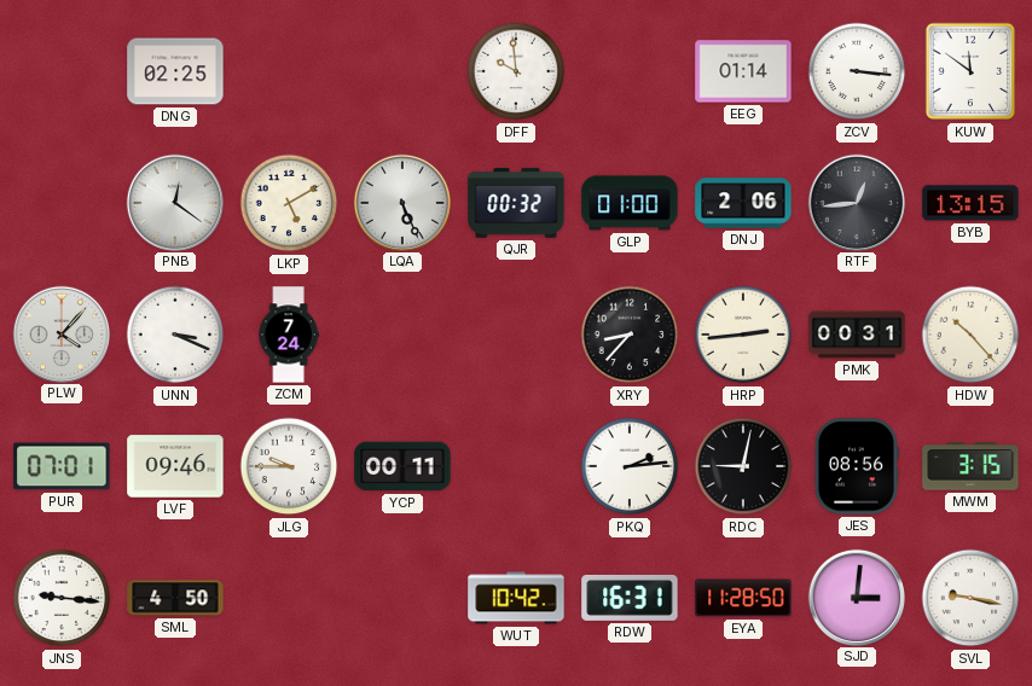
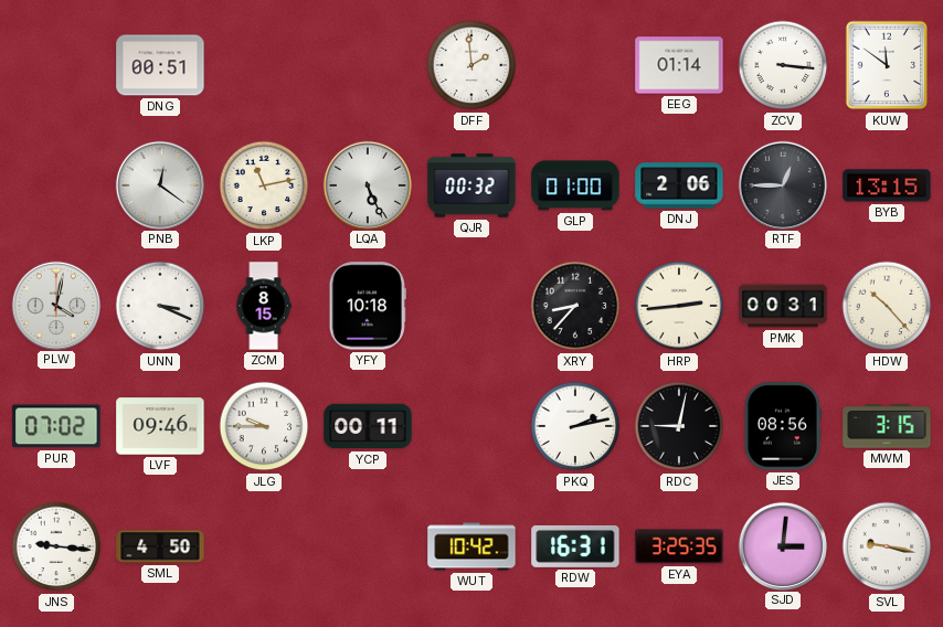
DNG: 02:25 -> 00:51 (160, 65)
DFF: 9:59 -> 1:59 (471, 65)
LKP: 5:10 -> 11:13 (264, 185)
RTF: 12:44 -> 12:45 (782, 184)
PLW: 4:07 -> 4:02 (55, 305)
ZCM: 7:24 -> 8:15 (264, 306)
YFY: none -> 10:18 (368, 306)
PUR: 07:01 -> 07:02 (56, 426)
PKQ: 2:14 -> 2:13 (575, 426)
EYA: 11:28 -> 3:25 (679, 546)
